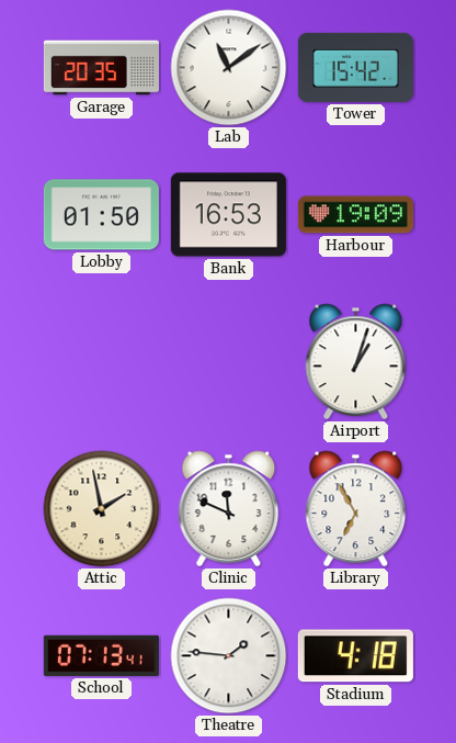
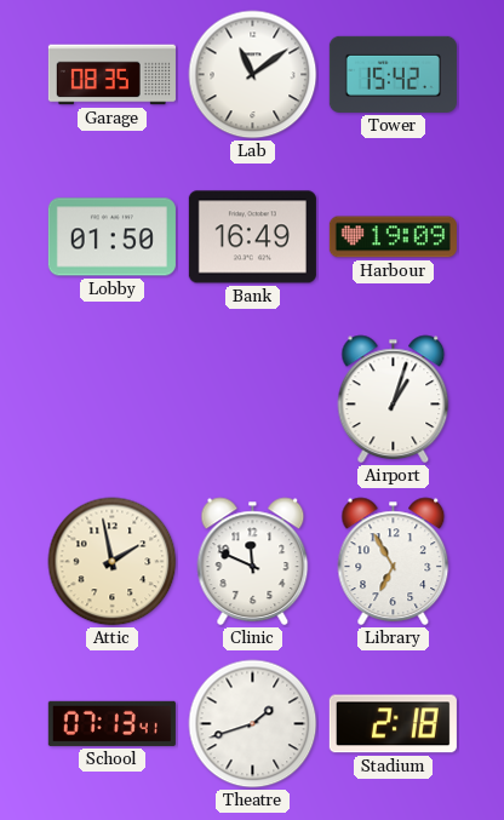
Garage: 20:35 -> 08:35 (111, 75)
Bank: 16:53 -> 16:49 (252, 237)
Theatre: 1:46 -> 1:42 (253, 724)
Stadium: 4:18 -> 2:18 (393, 724)
